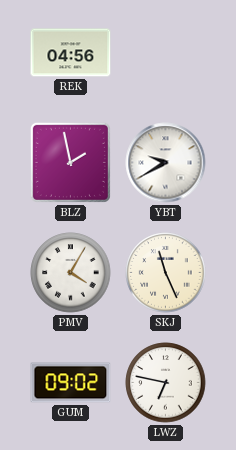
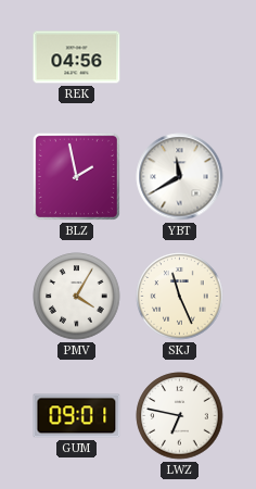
YBT: 9:40 -> 11:40 (180, 177)
GUM: 09:02 -> 09:01 (77, 416)
